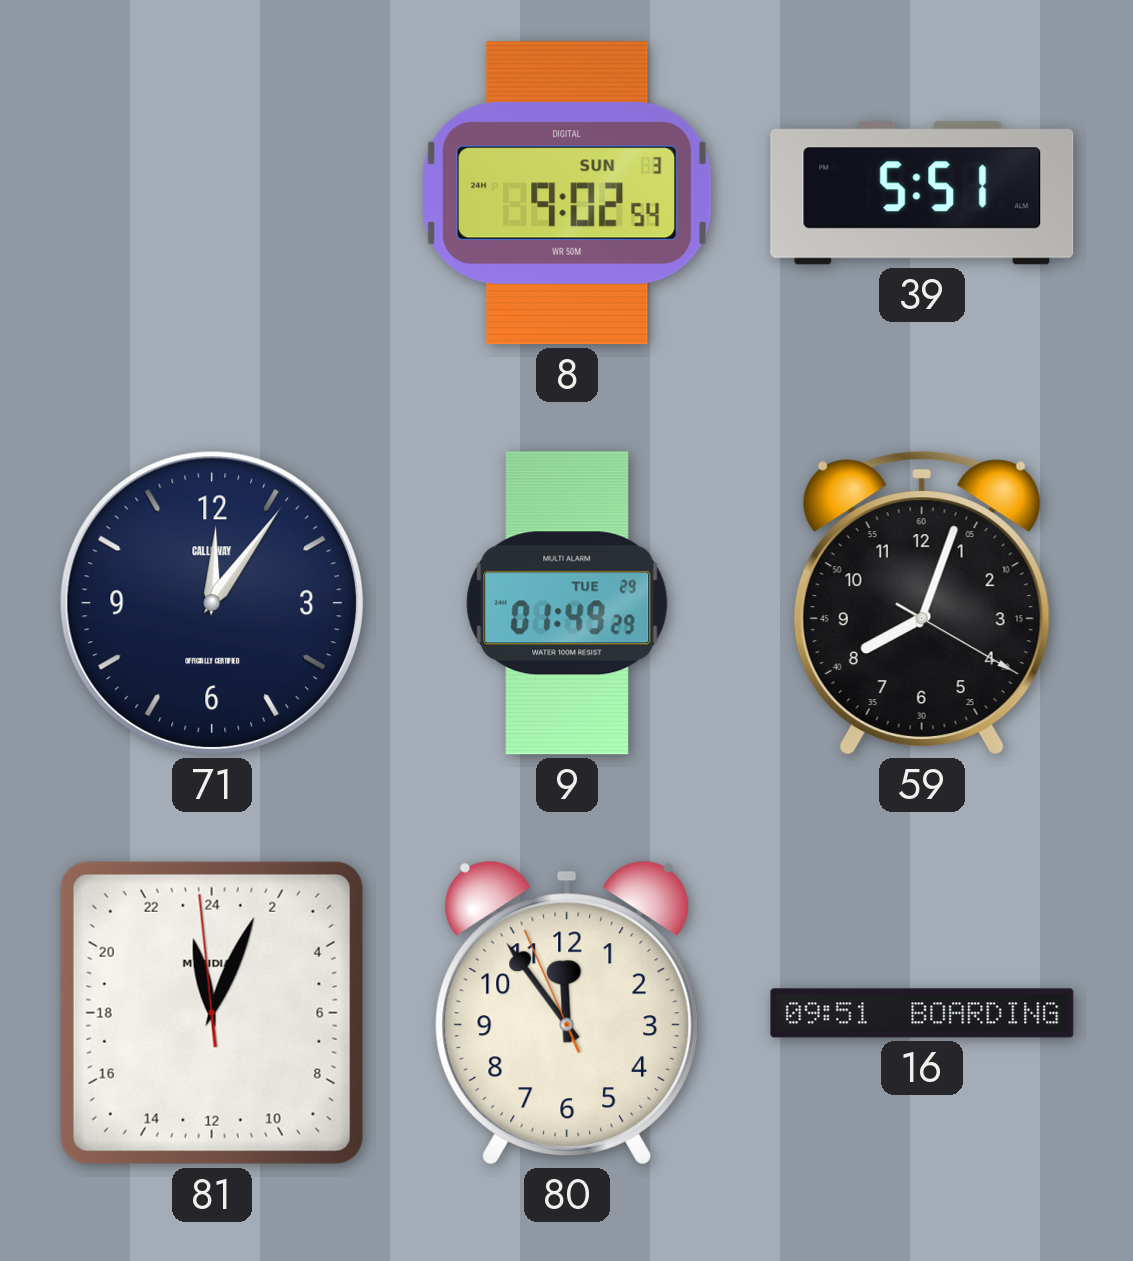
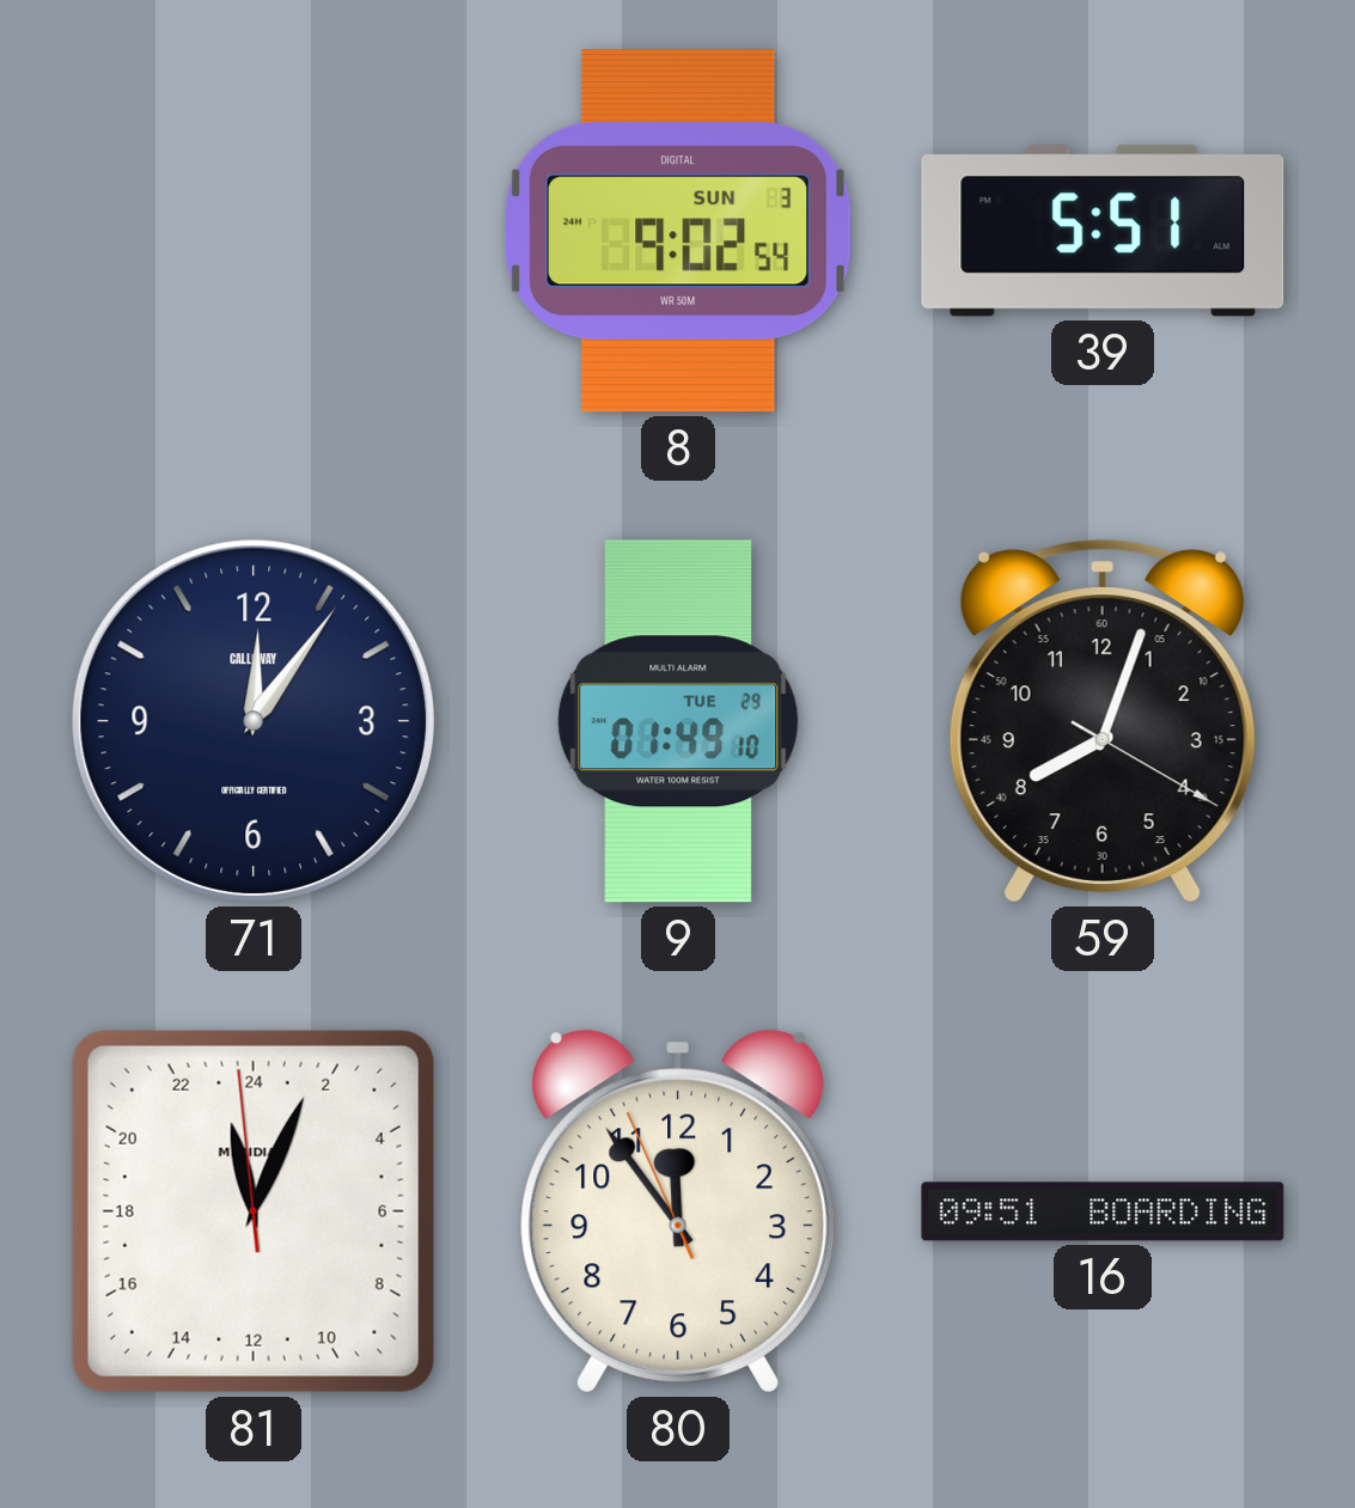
9: 01:49:29 -> 01:49:10 (678, 721)
